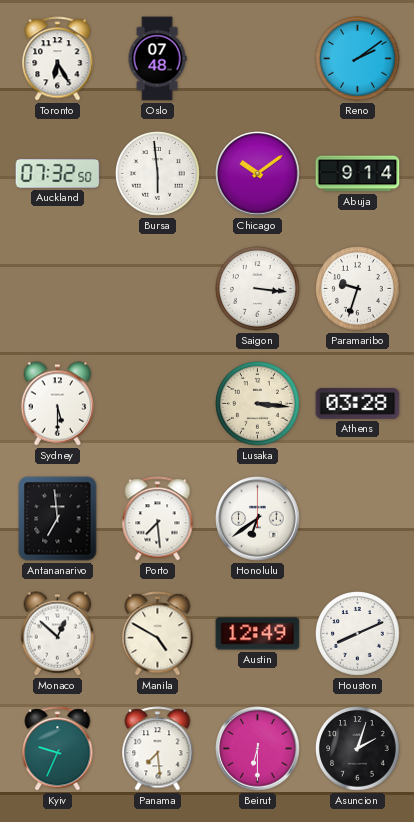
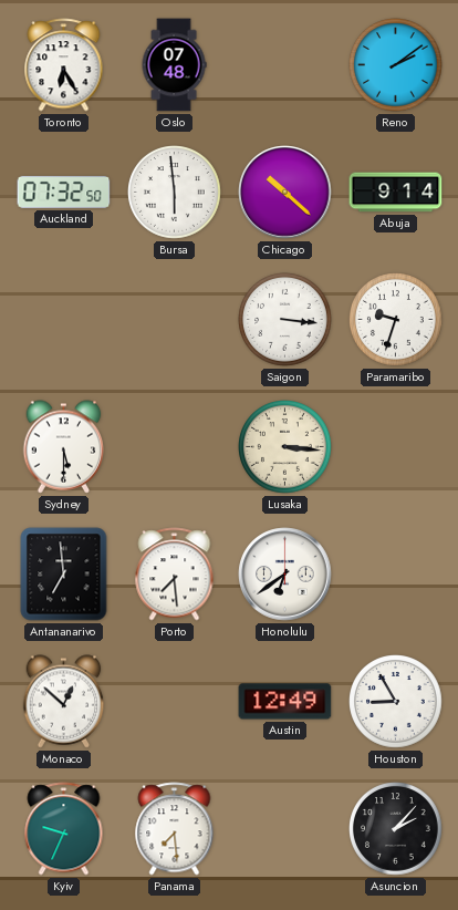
Chicago: 10:09 -> 10:22 (285, 193)
Athens: 03:28 -> none (358, 404)
Manila: 4:50 -> none (158, 634)
Houston: 8:11 -> 8:55 (396, 702)
Beirut: 6:30 -> none (258, 749)
Asuncion: 2:03 -> 2:07 (396, 829)
